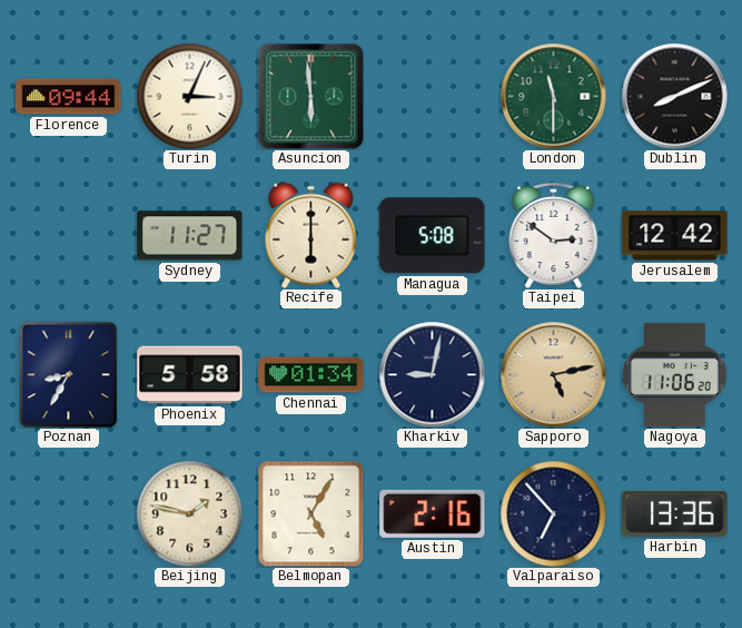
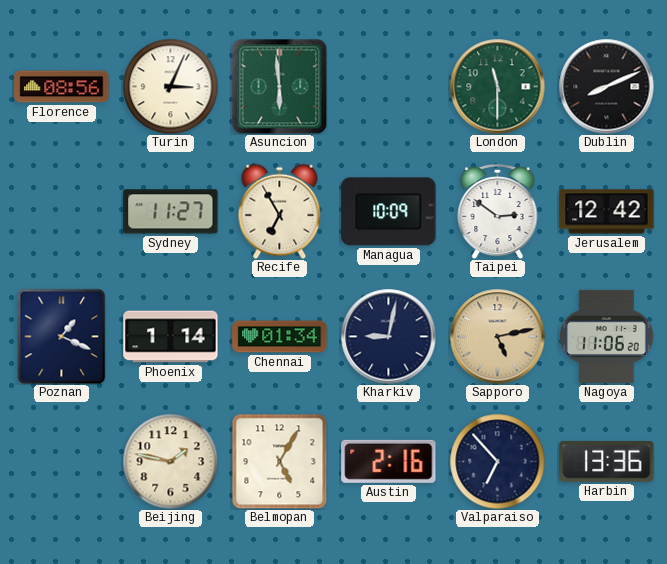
Florence: 09:44 -> 08:56 (62, 87)
Recife: 6:00 -> 6:55 (280, 211)
Managua: 5:08 -> 10:09 (389, 212)
Poznan: 8:35 -> 1:19 (62, 336)
Phoenix: 5:58 -> 1:14 (171, 337)
